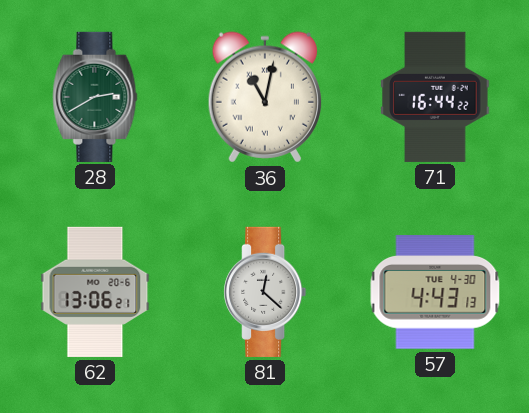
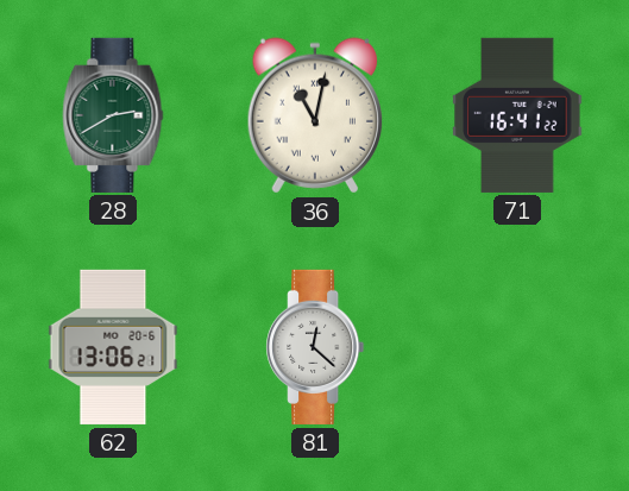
71: 16:44 -> 16:41 (517, 115)
57: 4:43 -> none (435, 292)
